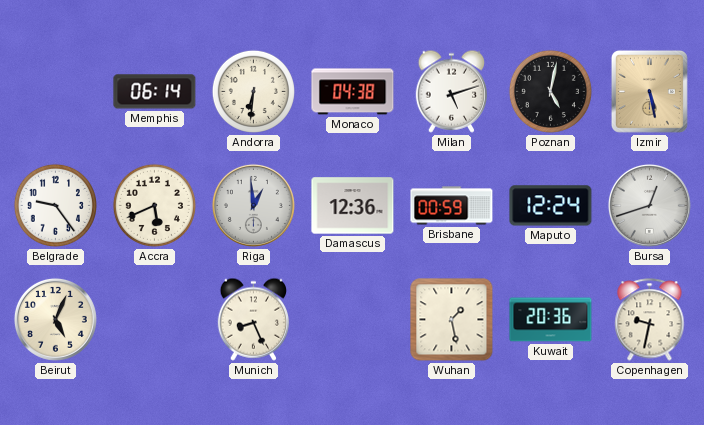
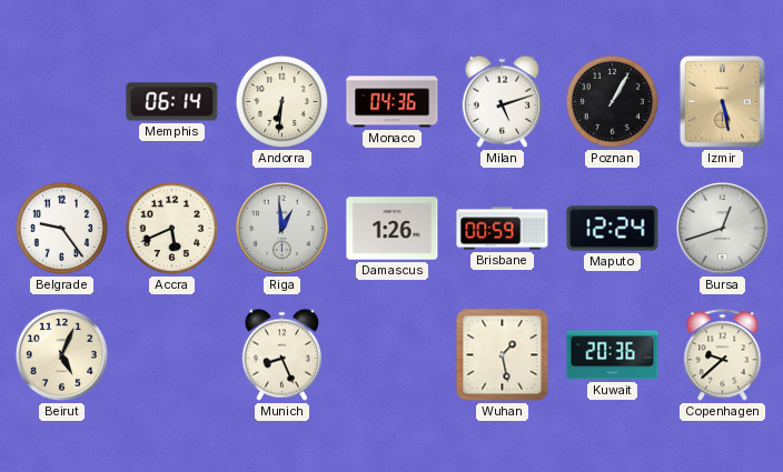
Monaco: 04:38 -> 04:36 (393, 102)
Poznan: 5:02 -> 1:05 (612, 101)
Damascus: 12:36 -> 1:26 (393, 229)
Copenhagen: 9:32 -> 9:38 (723, 355)
